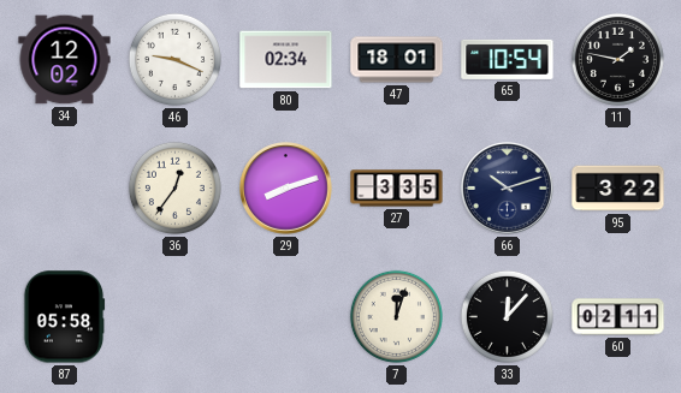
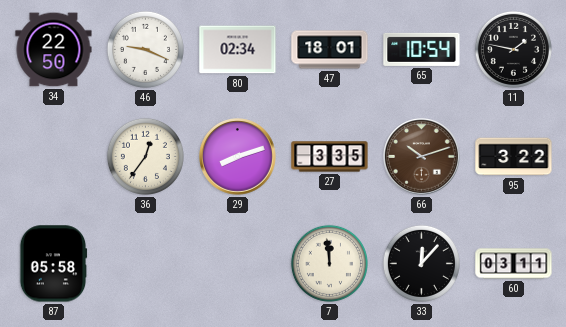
34: 12:02 -> 22:50 (54, 50)
66 dial: navy -> brown (422, 157)
7: 12:03 -> 11:59 (329, 263)
60: 02:11 -> 03:11 (514, 264)
